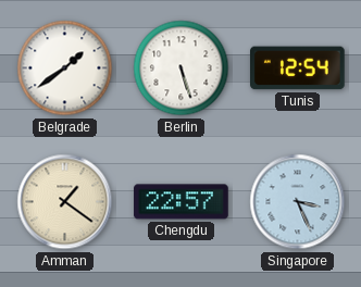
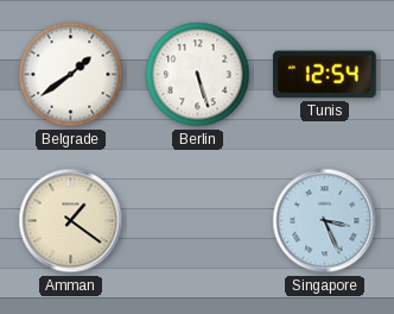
Chengdu: 22:57 -> none (182, 202)
